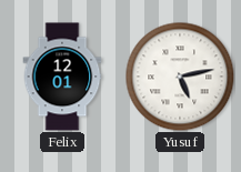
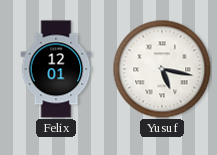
Yusuf: 5:13 -> 5:17 (162, 69)
